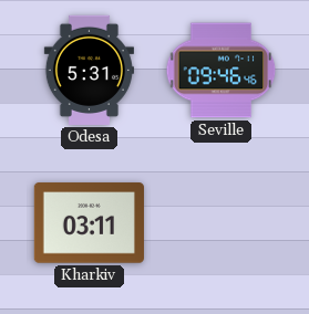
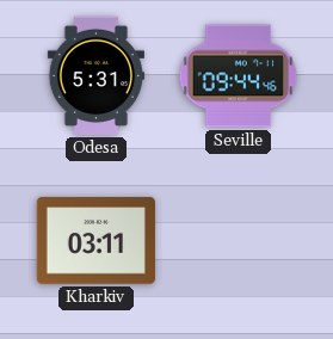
Seville: 09:46 -> 09:44 (239, 76)
